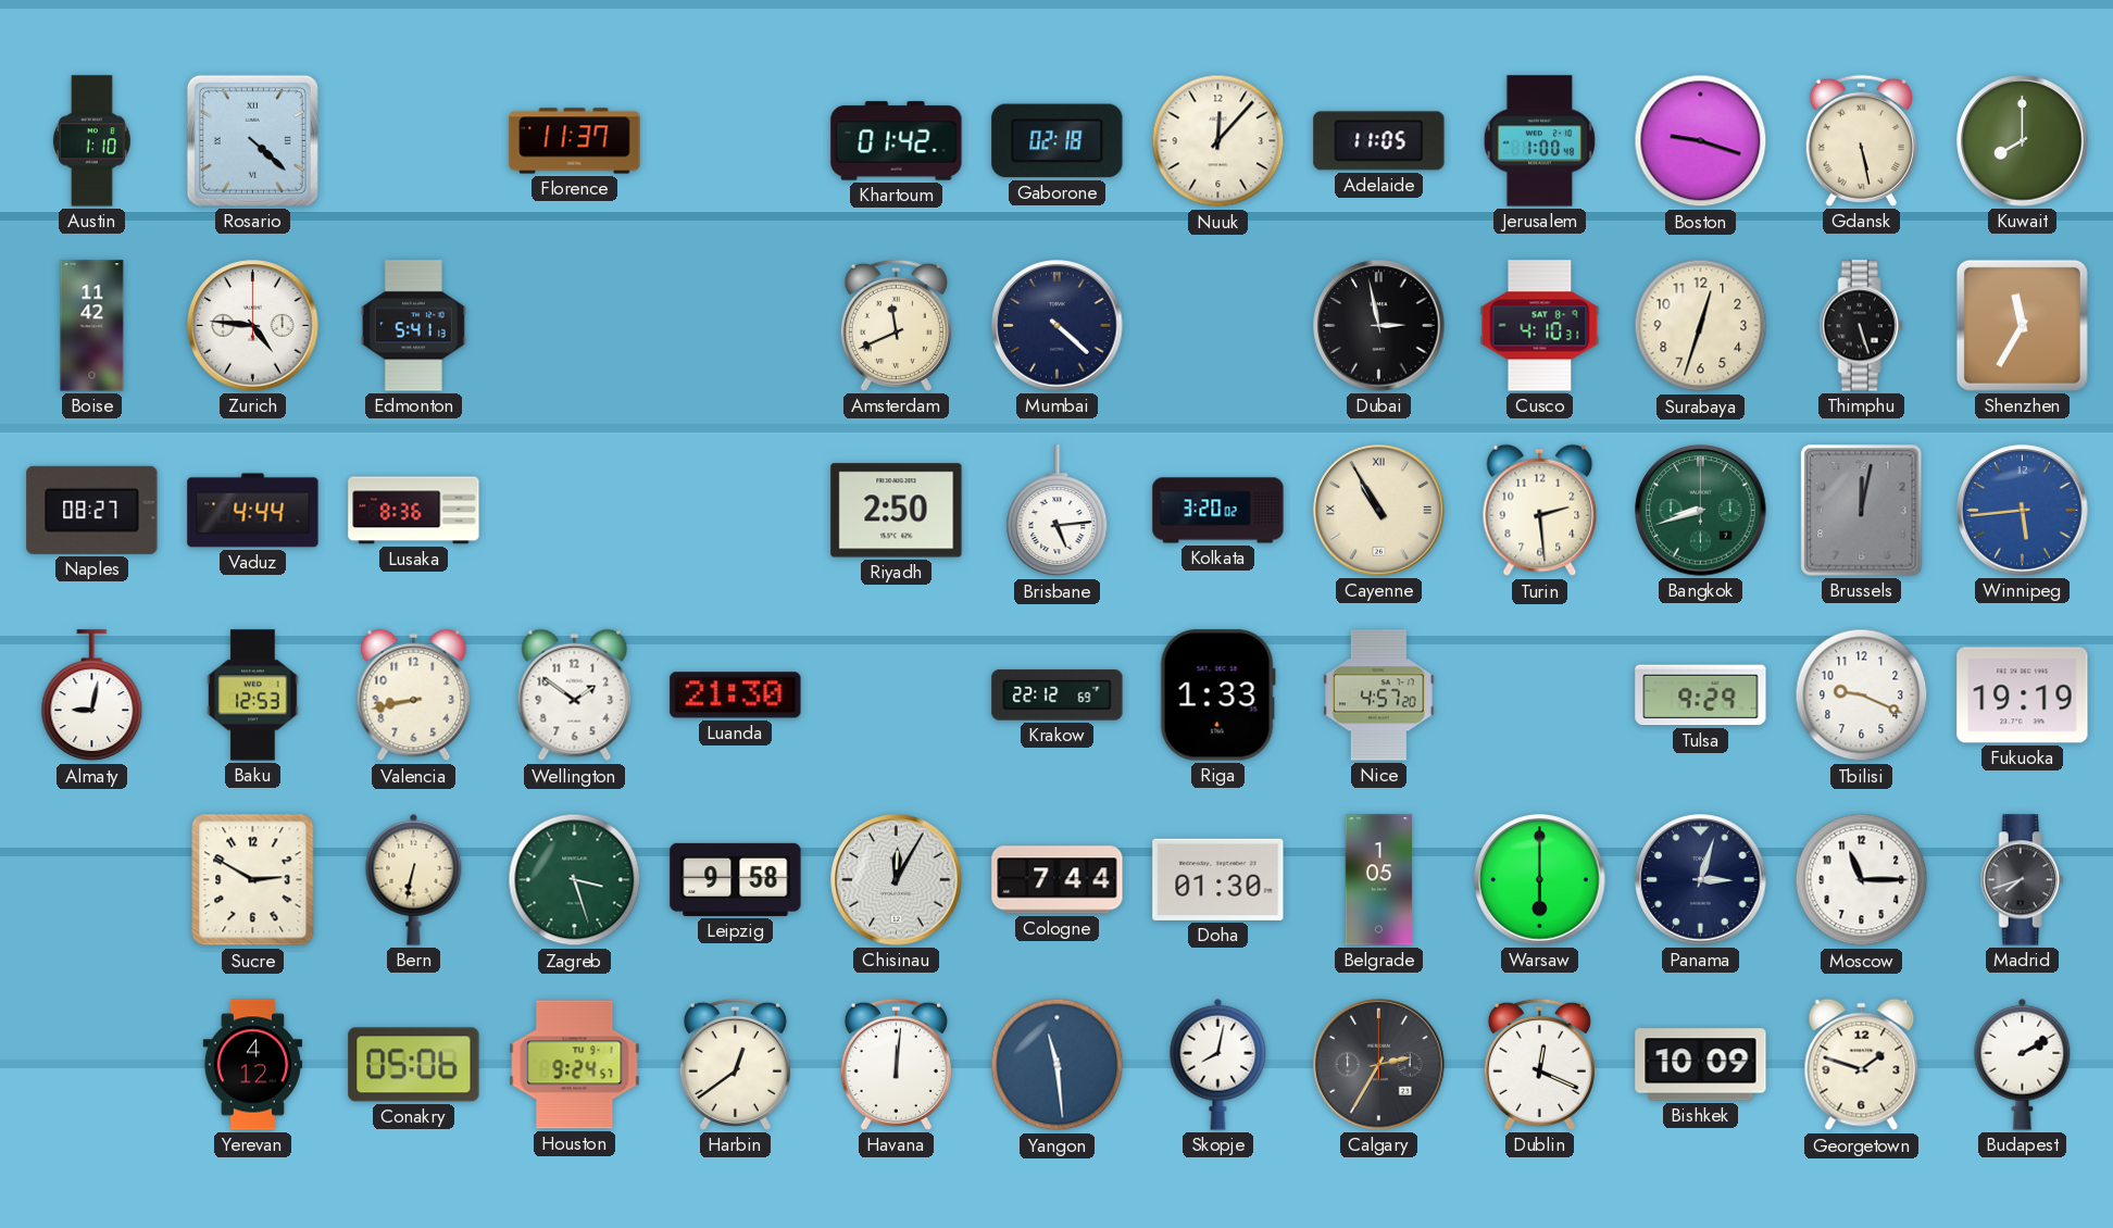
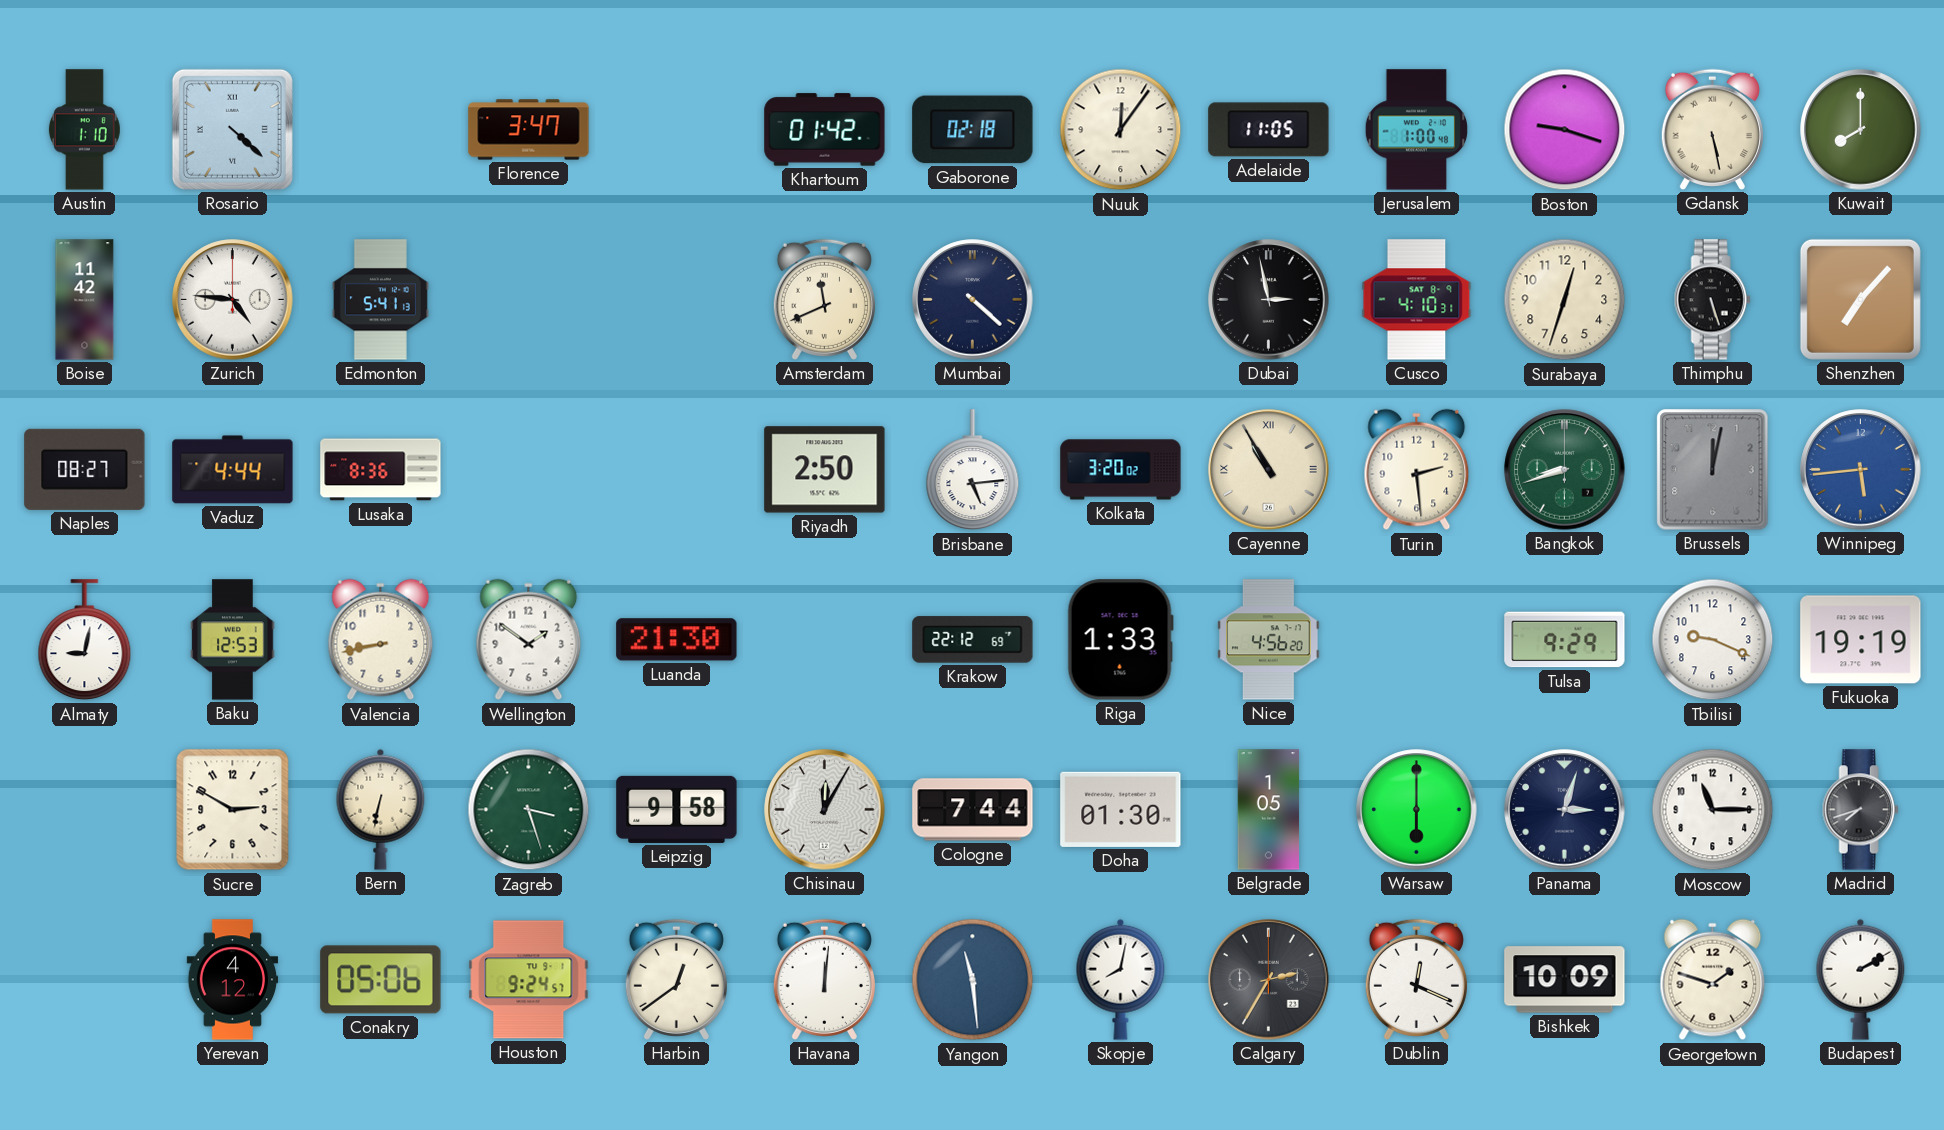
Florence: 11:37 -> 3:47 (529, 130)
Nuuk: 12:07 -> 12:06 (1121, 130)
Shenzhen: 11:35 -> 7:07 (1860, 299)
Nice: 4:57 -> 4:56 (1269, 640)
